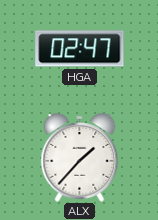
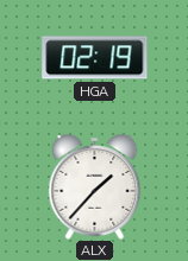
HGA: 02:47 -> 02:19 (95, 58)
